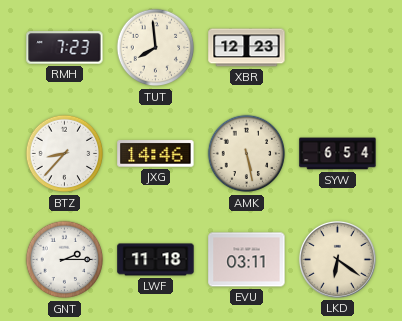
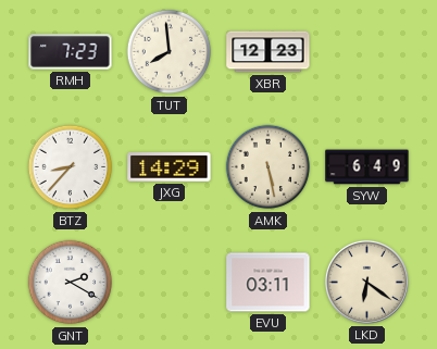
JXG: 14:46 -> 14:29 (170, 167)
SYW: 6:54 -> 6:49 (367, 167)
GNT: 2:15 -> 2:20 (71, 283)
LWF: 11:18 -> none (156, 260)
